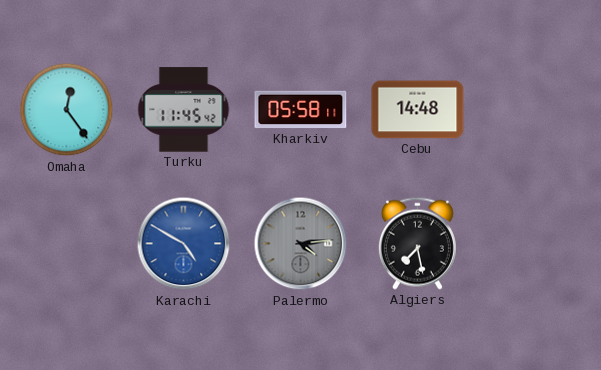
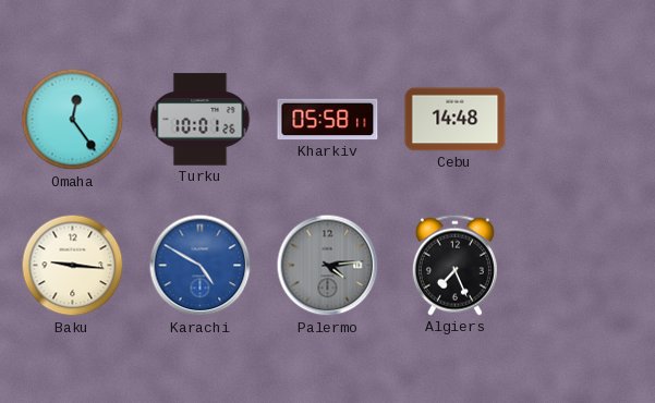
Turku: 11:45 -> 10:01 (201, 120)
Baku: none -> 9:16 (73, 266)
Algiers: 7:28 -> 7:26 (454, 265)
